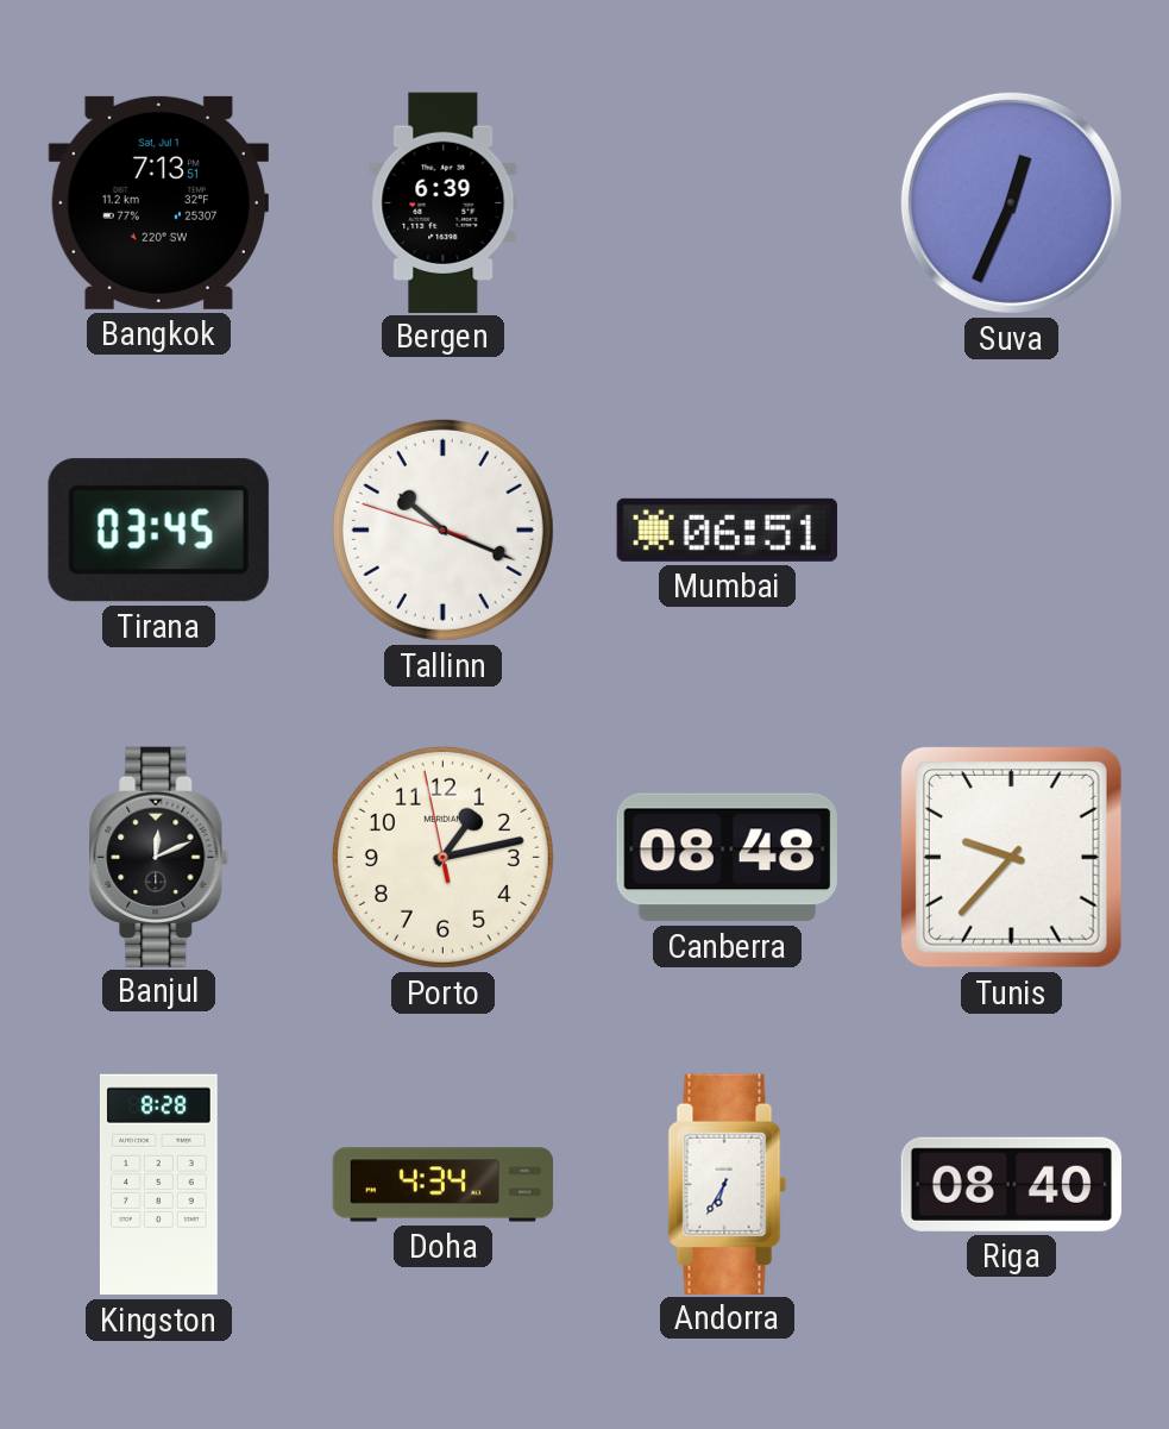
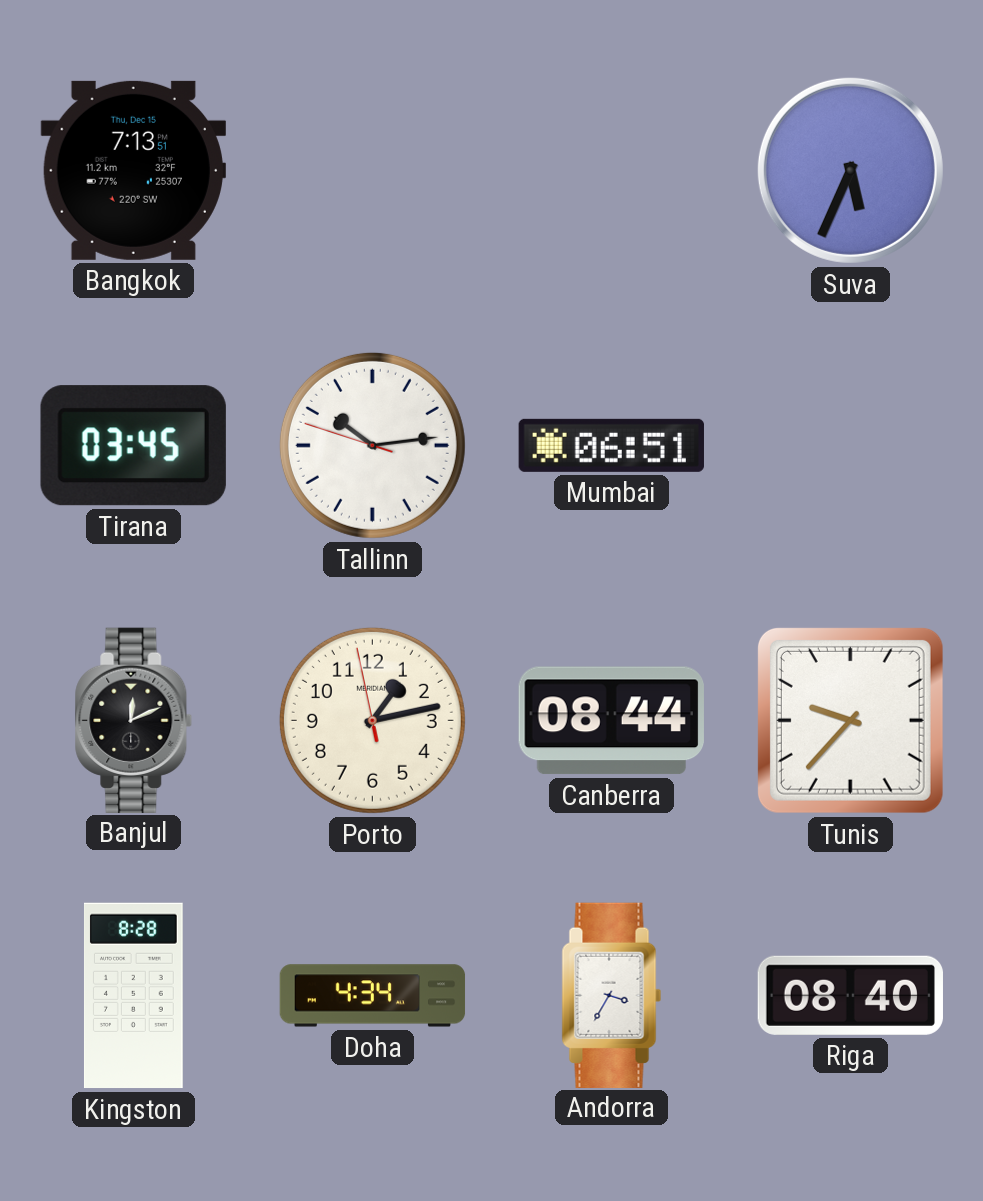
Bangkok date: Sat, Jul 1 -> Thu, Dec 15 (133, 170)
Bergen: 6:39 -> none (444, 202)
Suva: 12:34 -> 5:34 (850, 170)
Tallinn: 10:18 -> 10:13 (372, 445)
Canberra: 08:48 -> 08:44 (611, 721)
Andorra: 6:35 -> 3:35 (612, 995)
